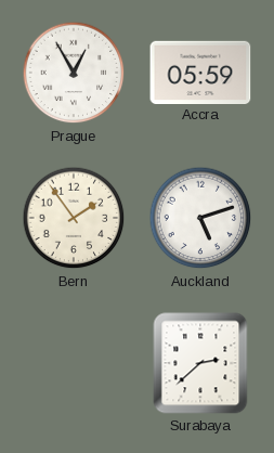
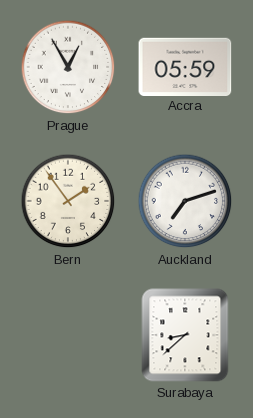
Auckland: 5:12 -> 7:12 (185, 201)
Surabaya: 2:38 -> 8:38 (185, 335)
